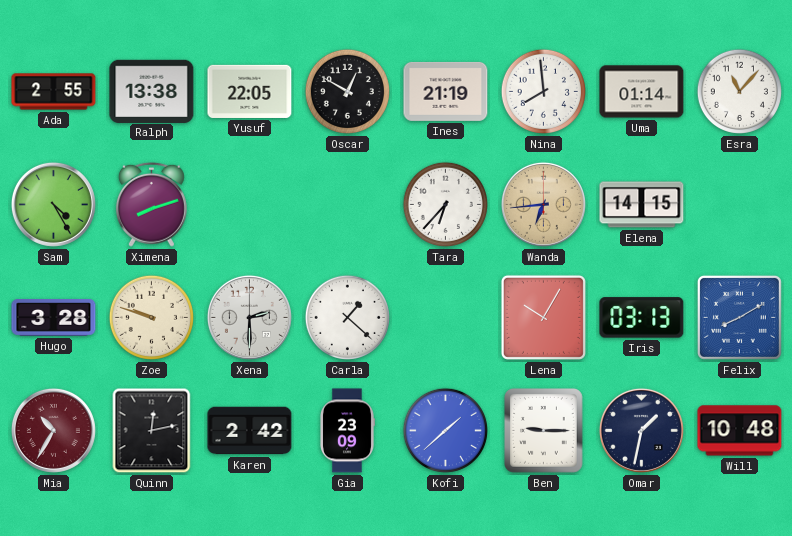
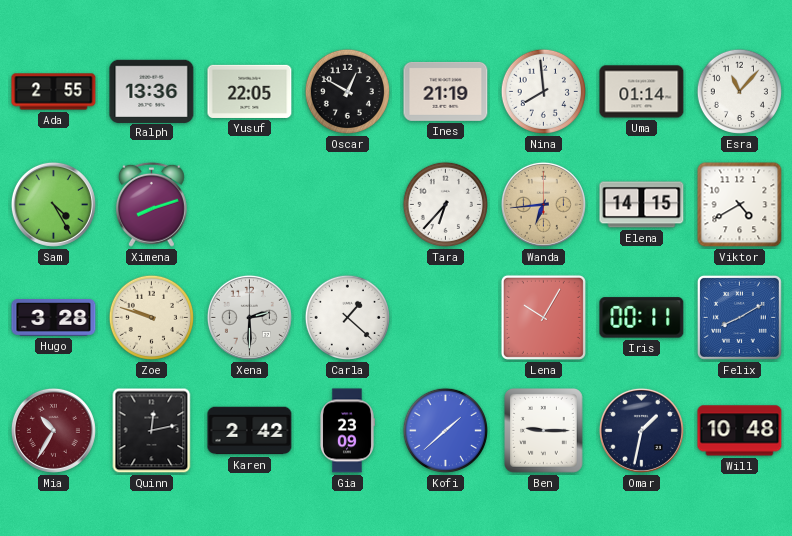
Ralph: 13:38 -> 13:36 (152, 91)
Viktor: none -> 4:40 (740, 205)
Iris: 03:13 -> 00:11 (642, 318)
